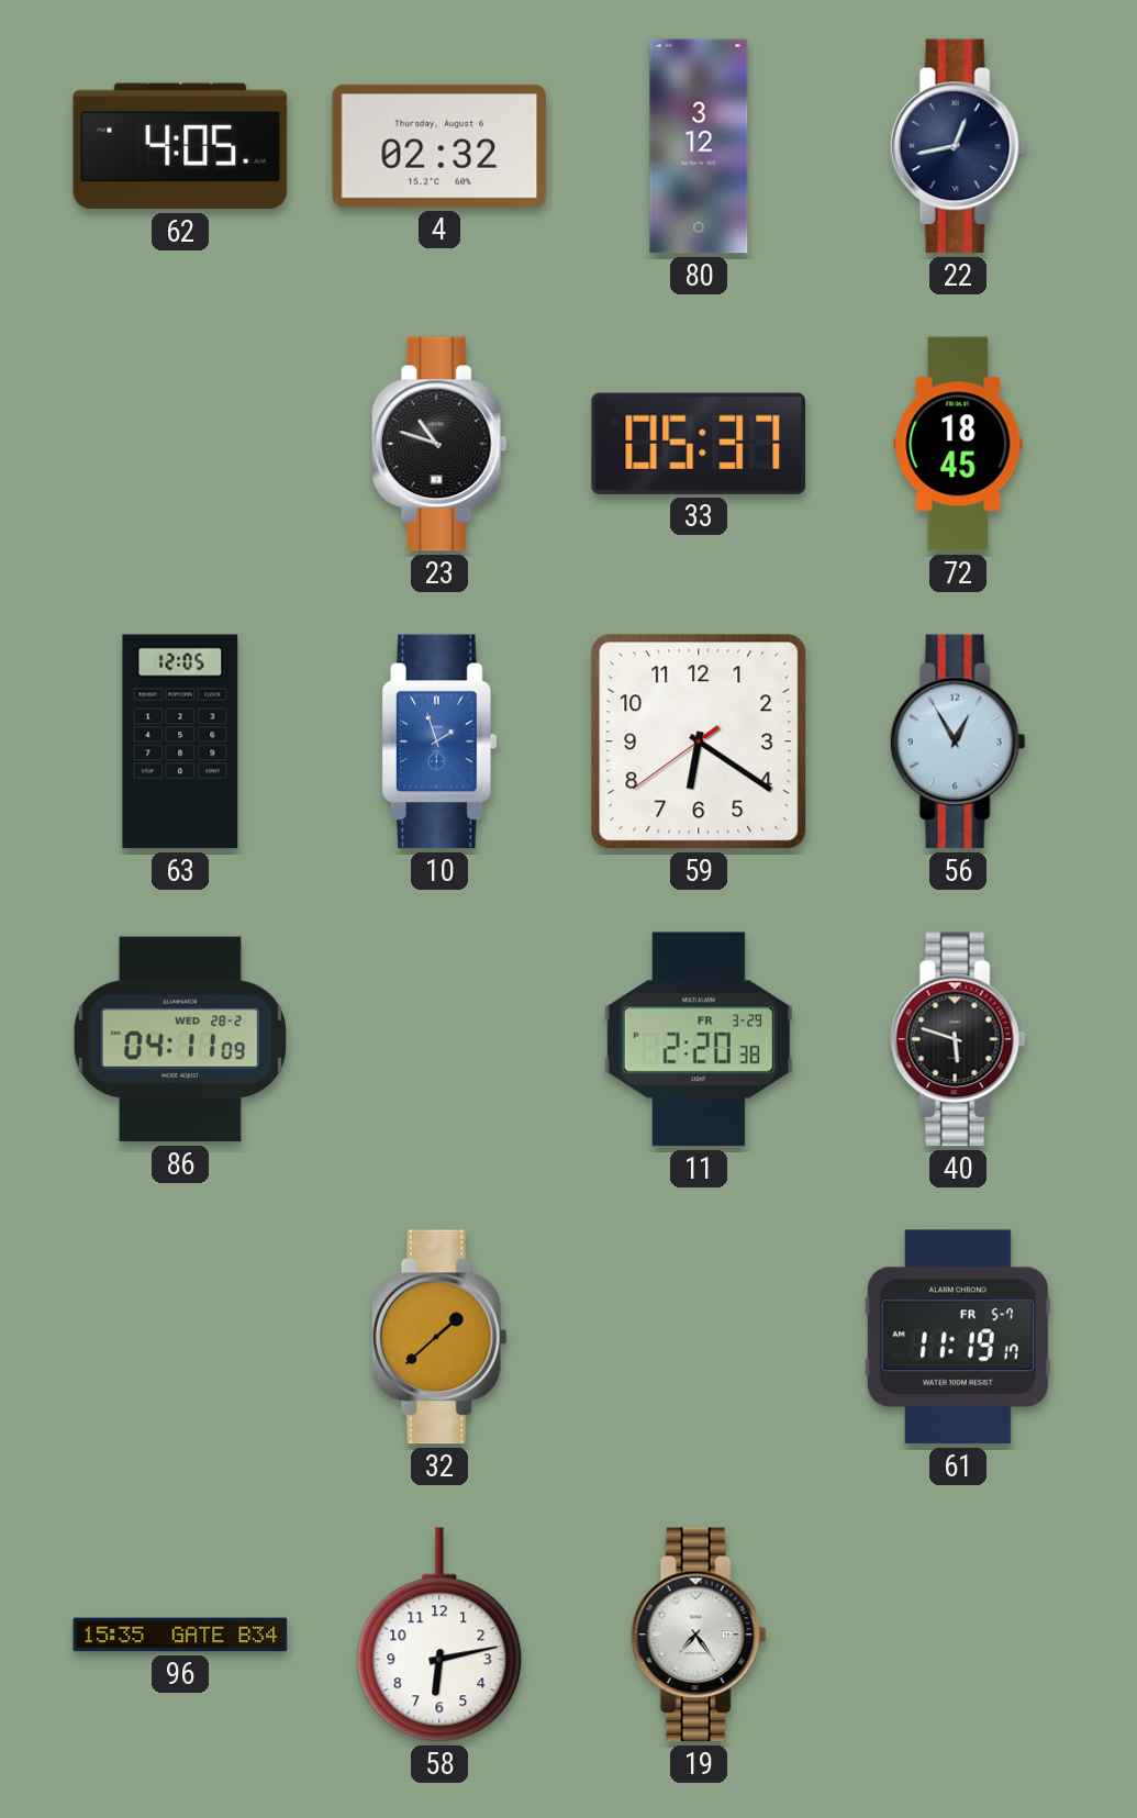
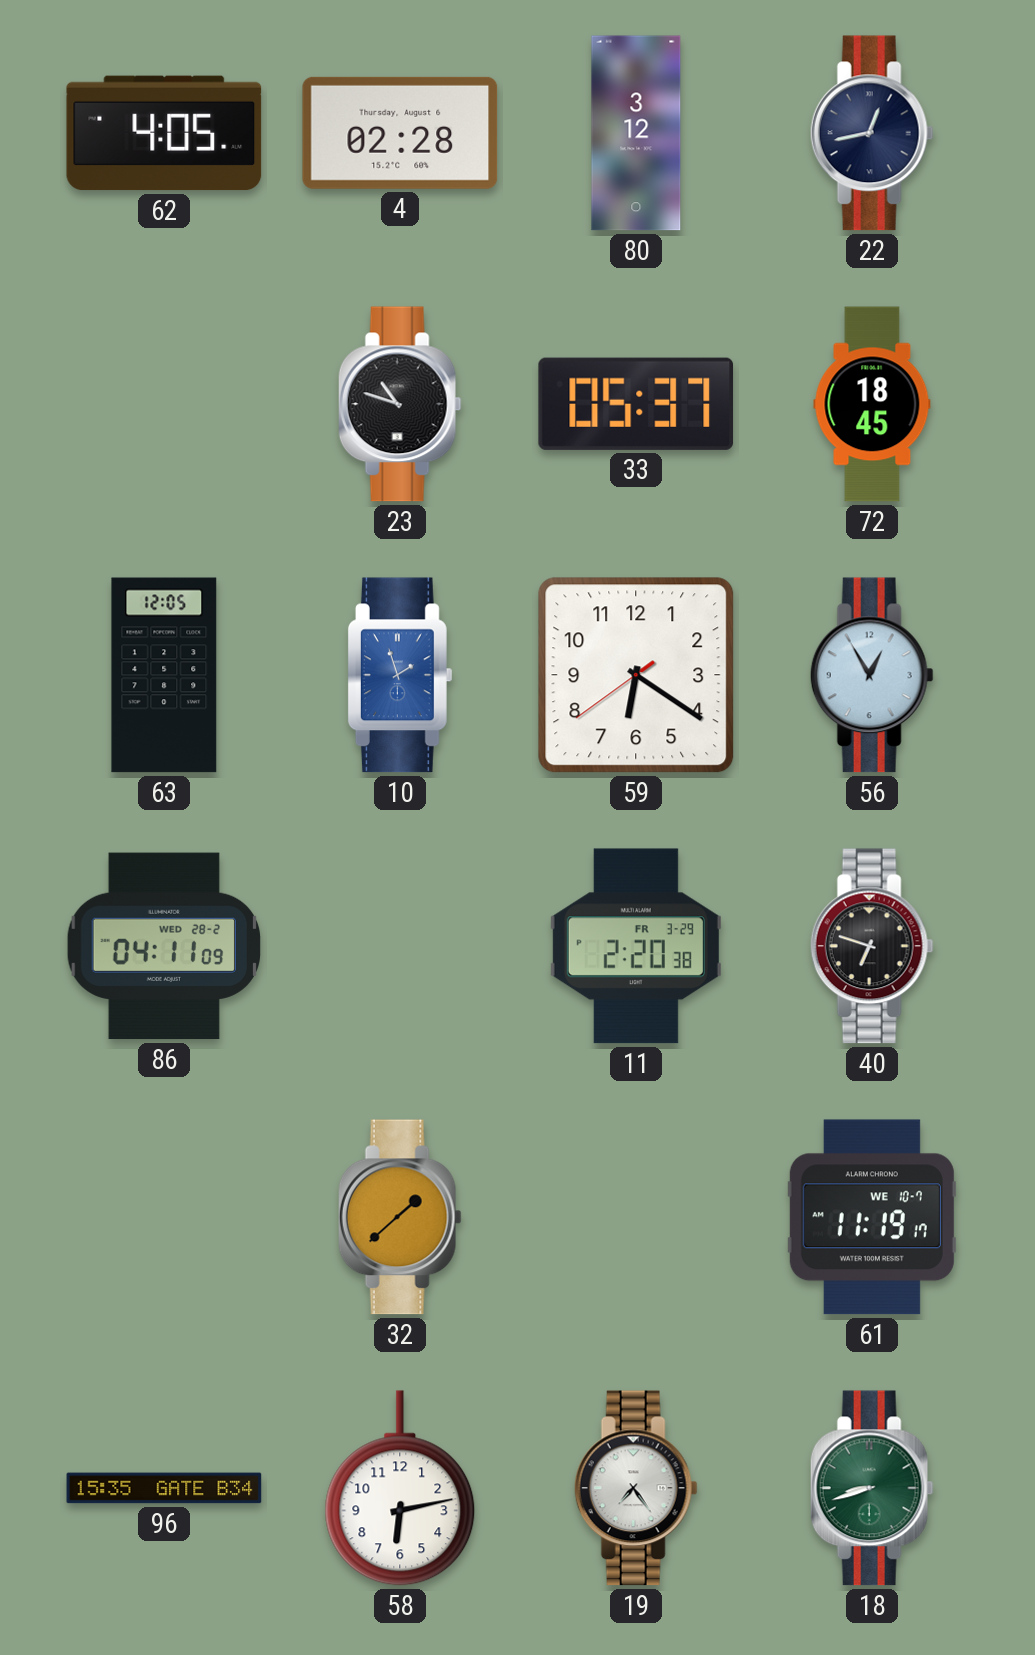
4: 02:32 -> 02:28 (400, 133)
40: 5:48 -> 6:48 (872, 946)
61 date: FR 5-7 -> WE 10-7 (872, 1217)
18: none -> 8:42 (872, 1488)
